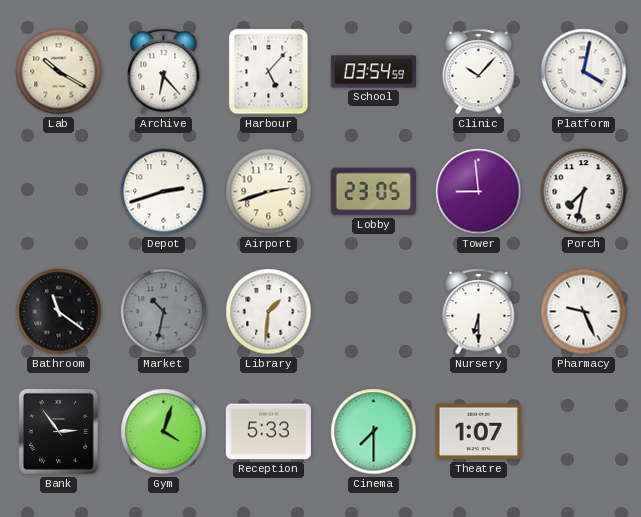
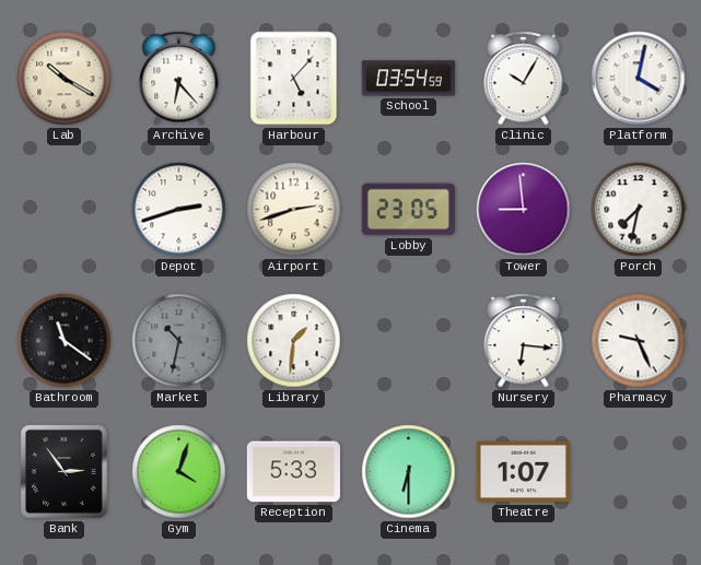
Clinic: 10:07 -> 10:05 (524, 79)
Nursery: 6:30 -> 6:16 (524, 341)
Cinema: 7:30 -> 6:30 (409, 472)
